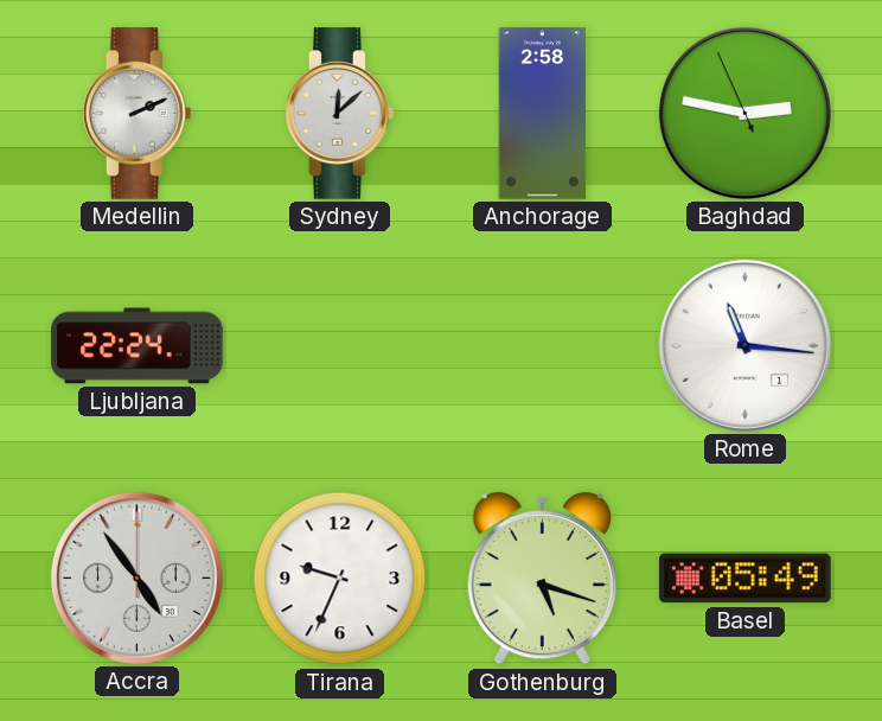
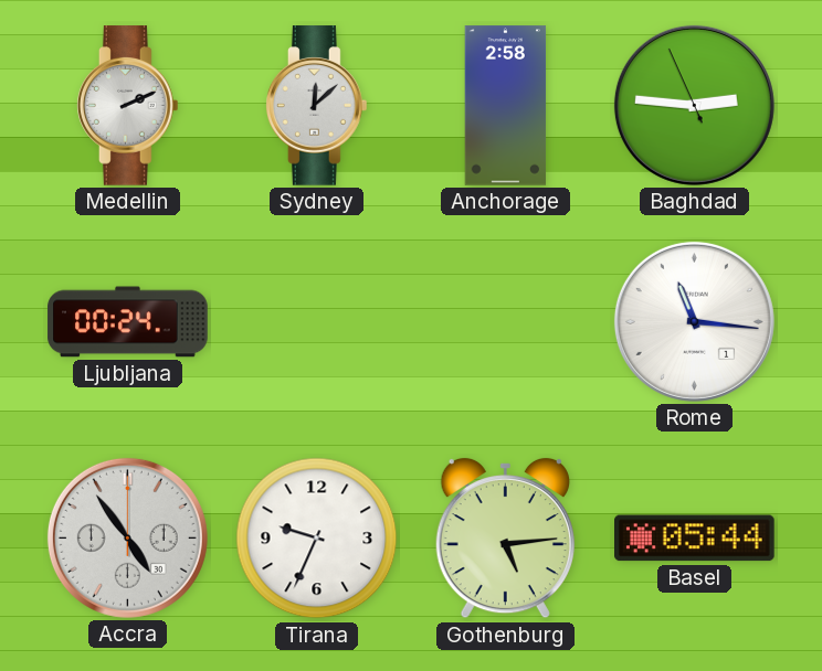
Baghdad: 2:46 -> 2:45 (694, 105)
Ljubljana: 22:24 -> 00:24 (128, 322)
Gothenburg: 5:18 -> 5:14 (505, 539)
Basel: 05:49 -> 05:44 (695, 539)
